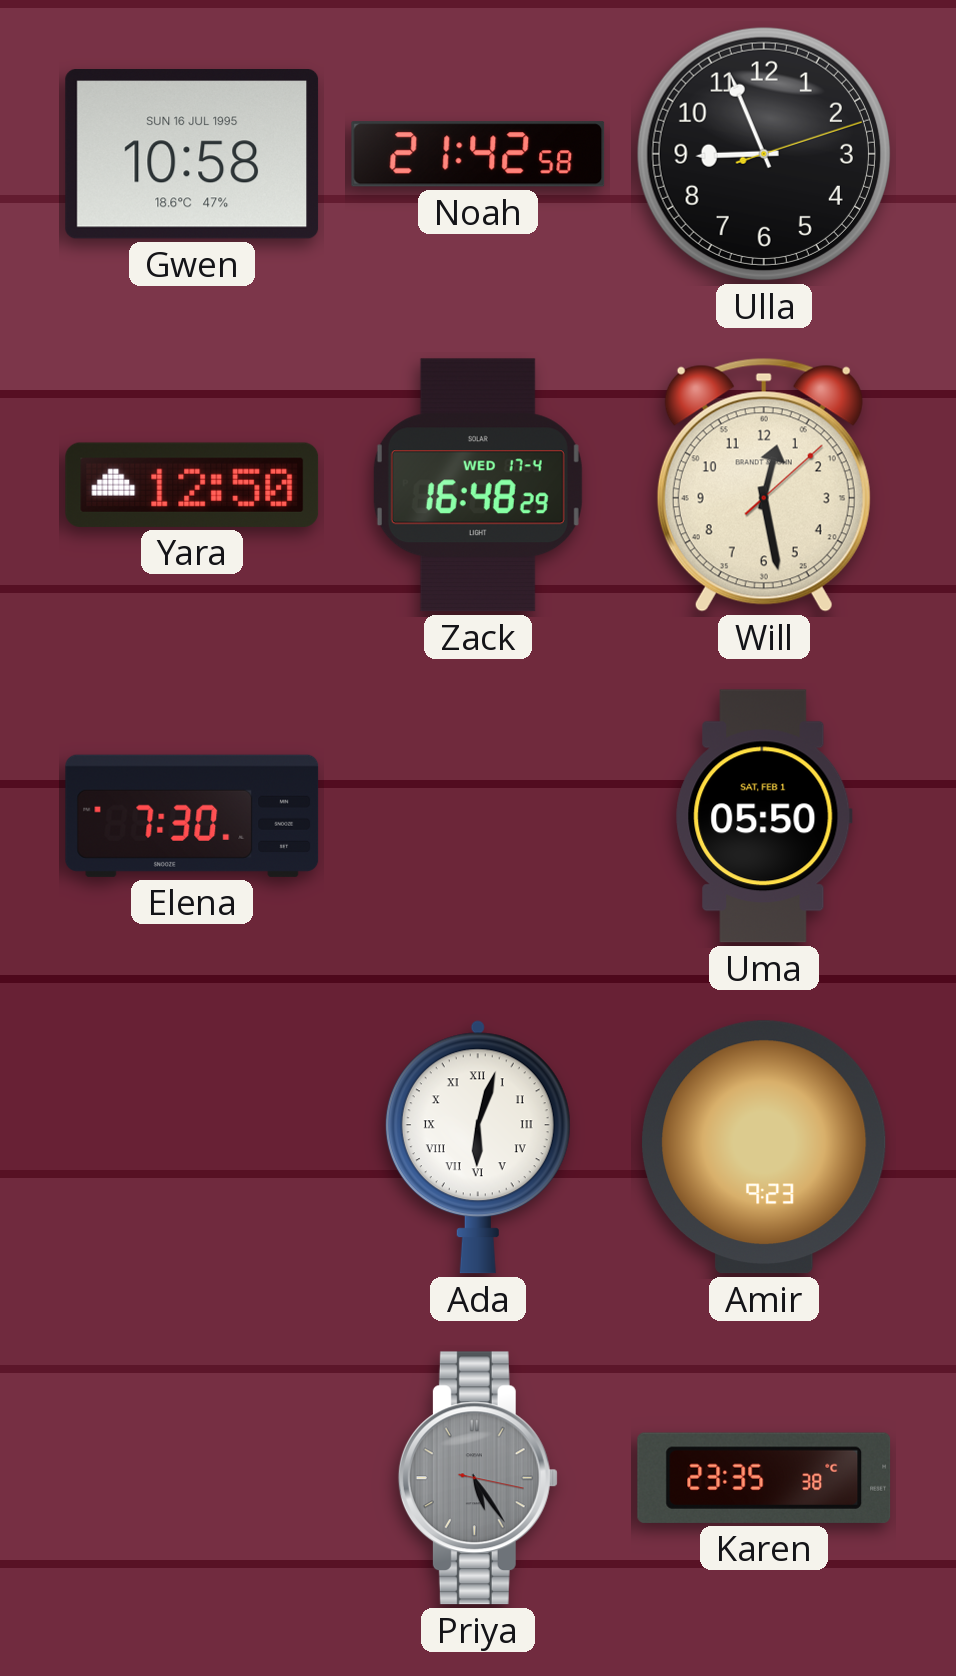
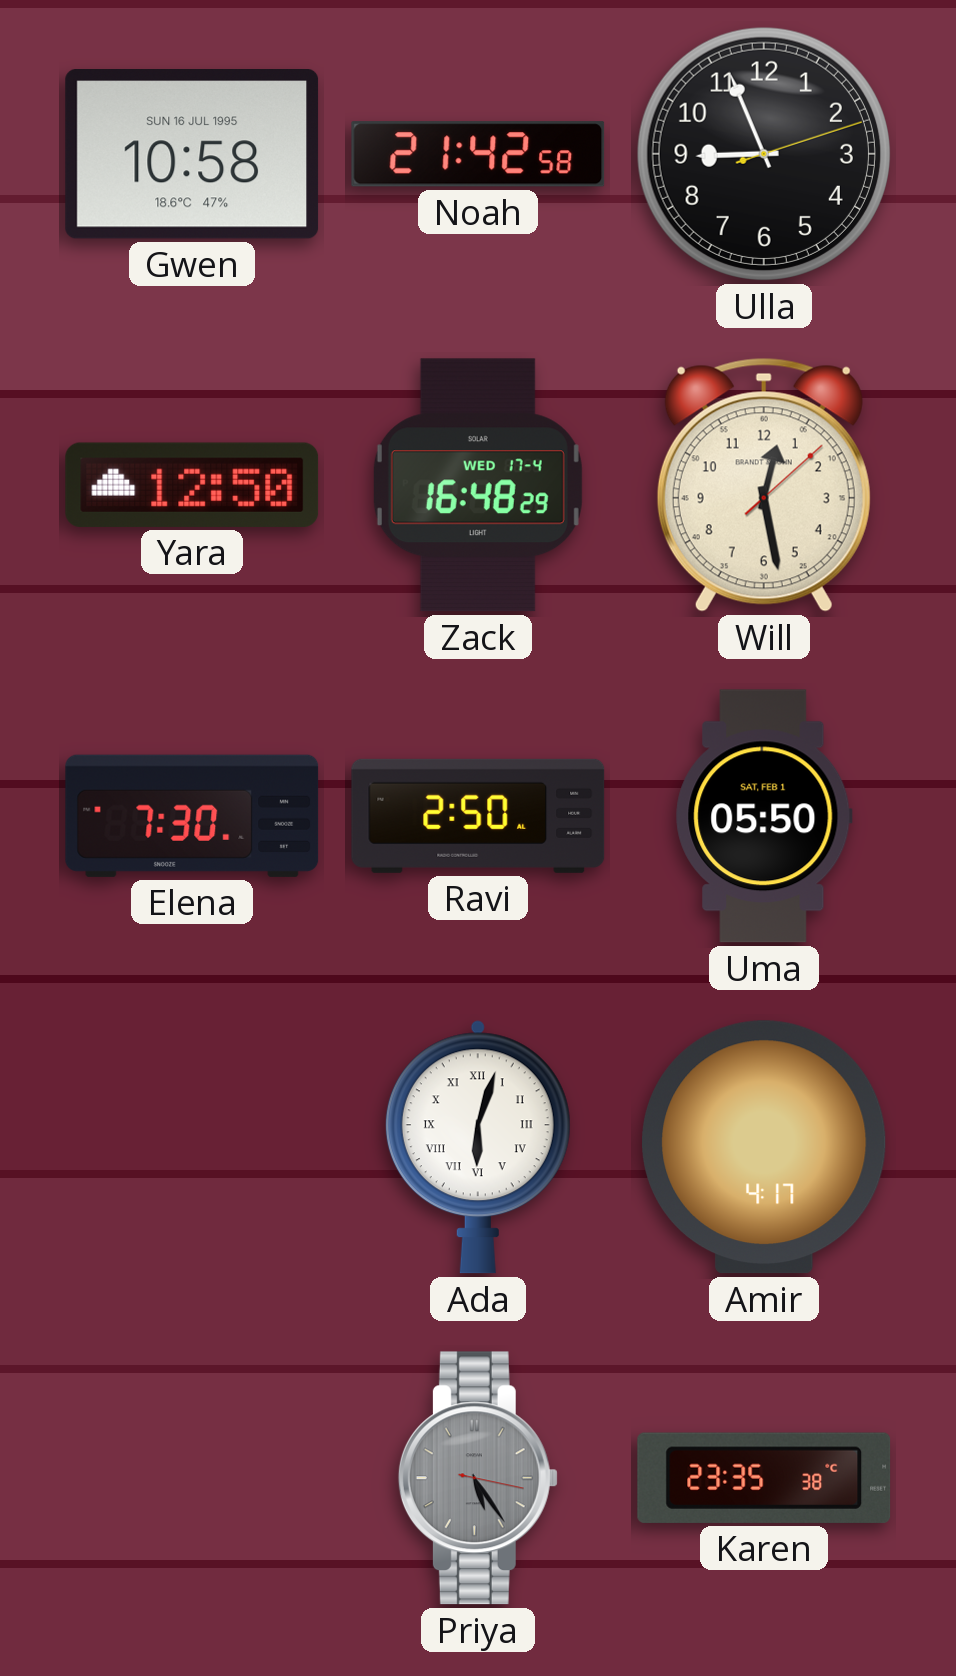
Ravi: none -> 2:50 (478, 816)
Amir: 9:23 -> 4:17 (764, 1147)
